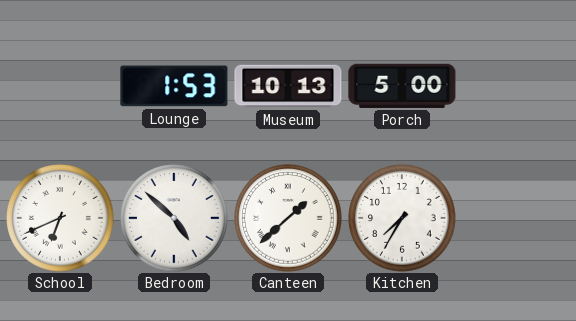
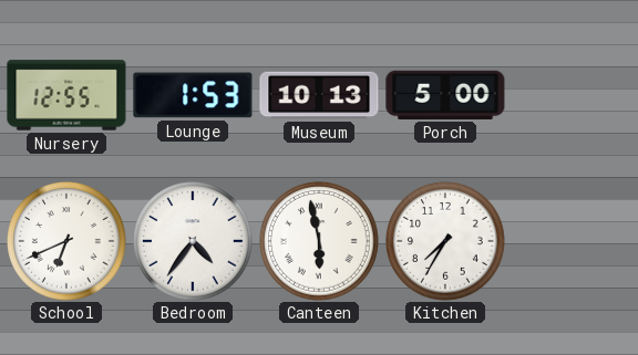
Nursery: none -> 12:55 (66, 95)
Bedroom: 4:52 -> 4:36 (193, 241)
Canteen: 1:38 -> 5:58 (319, 241)
